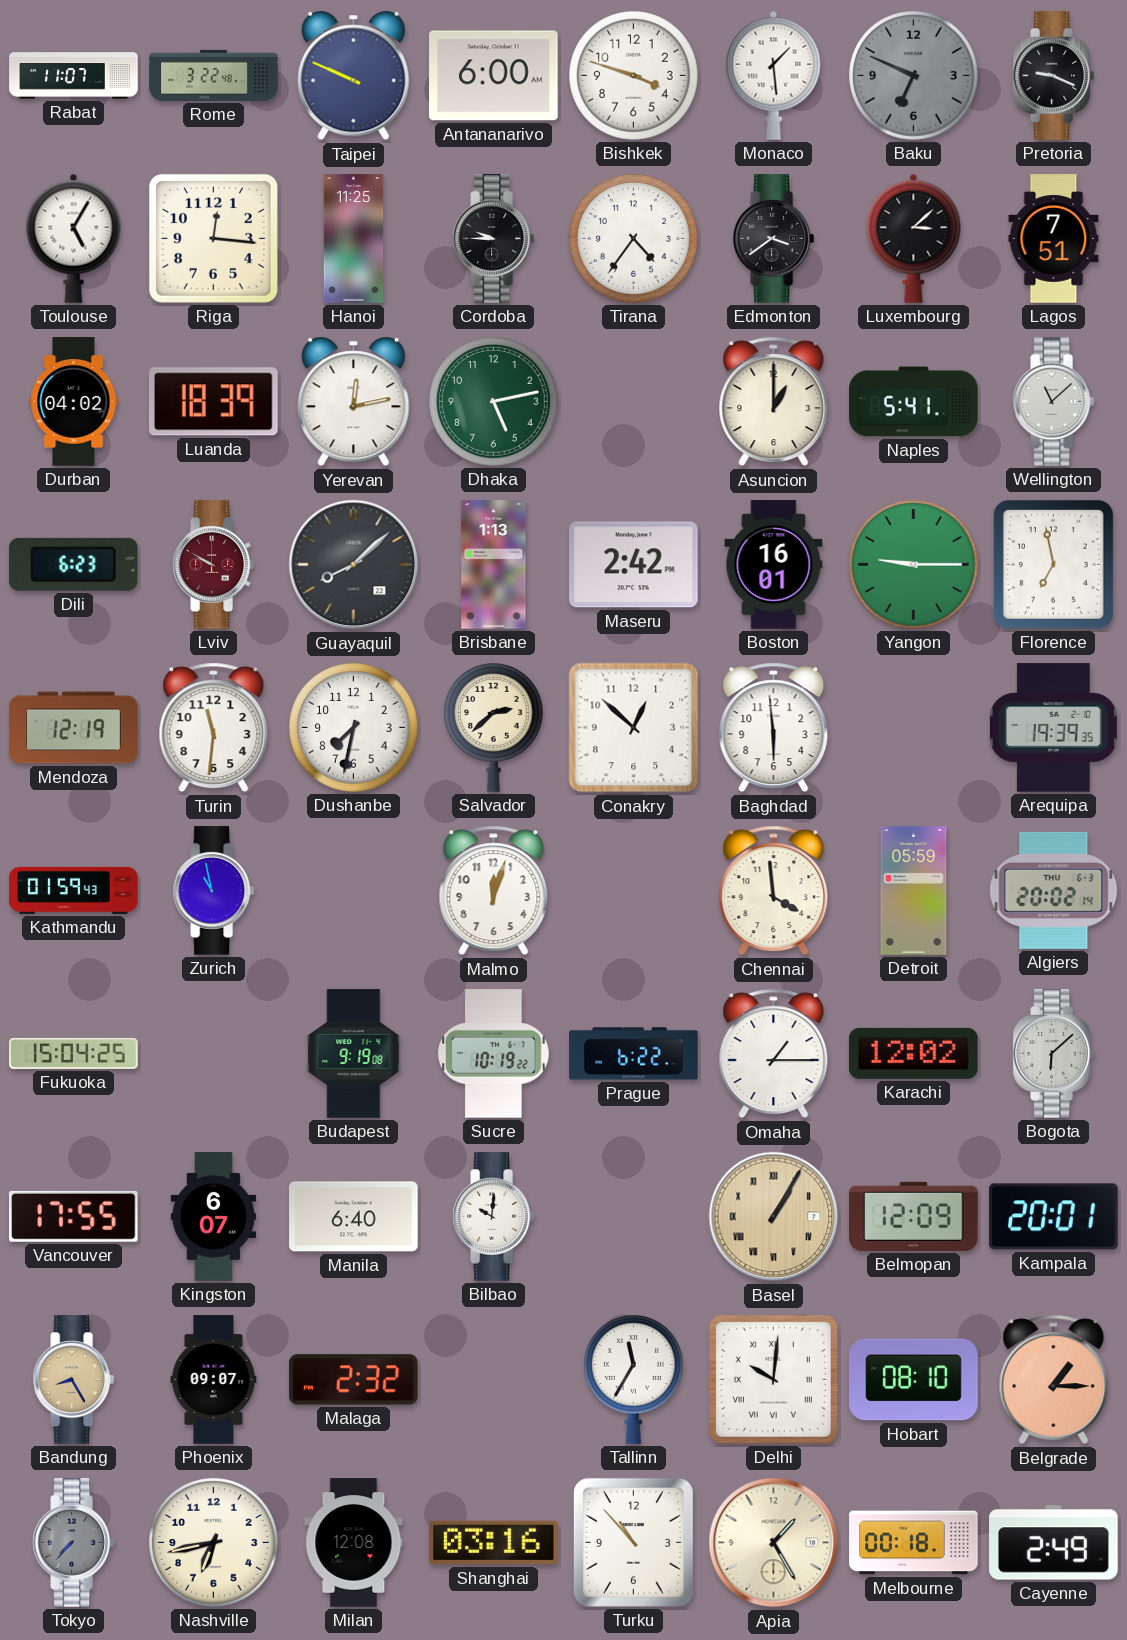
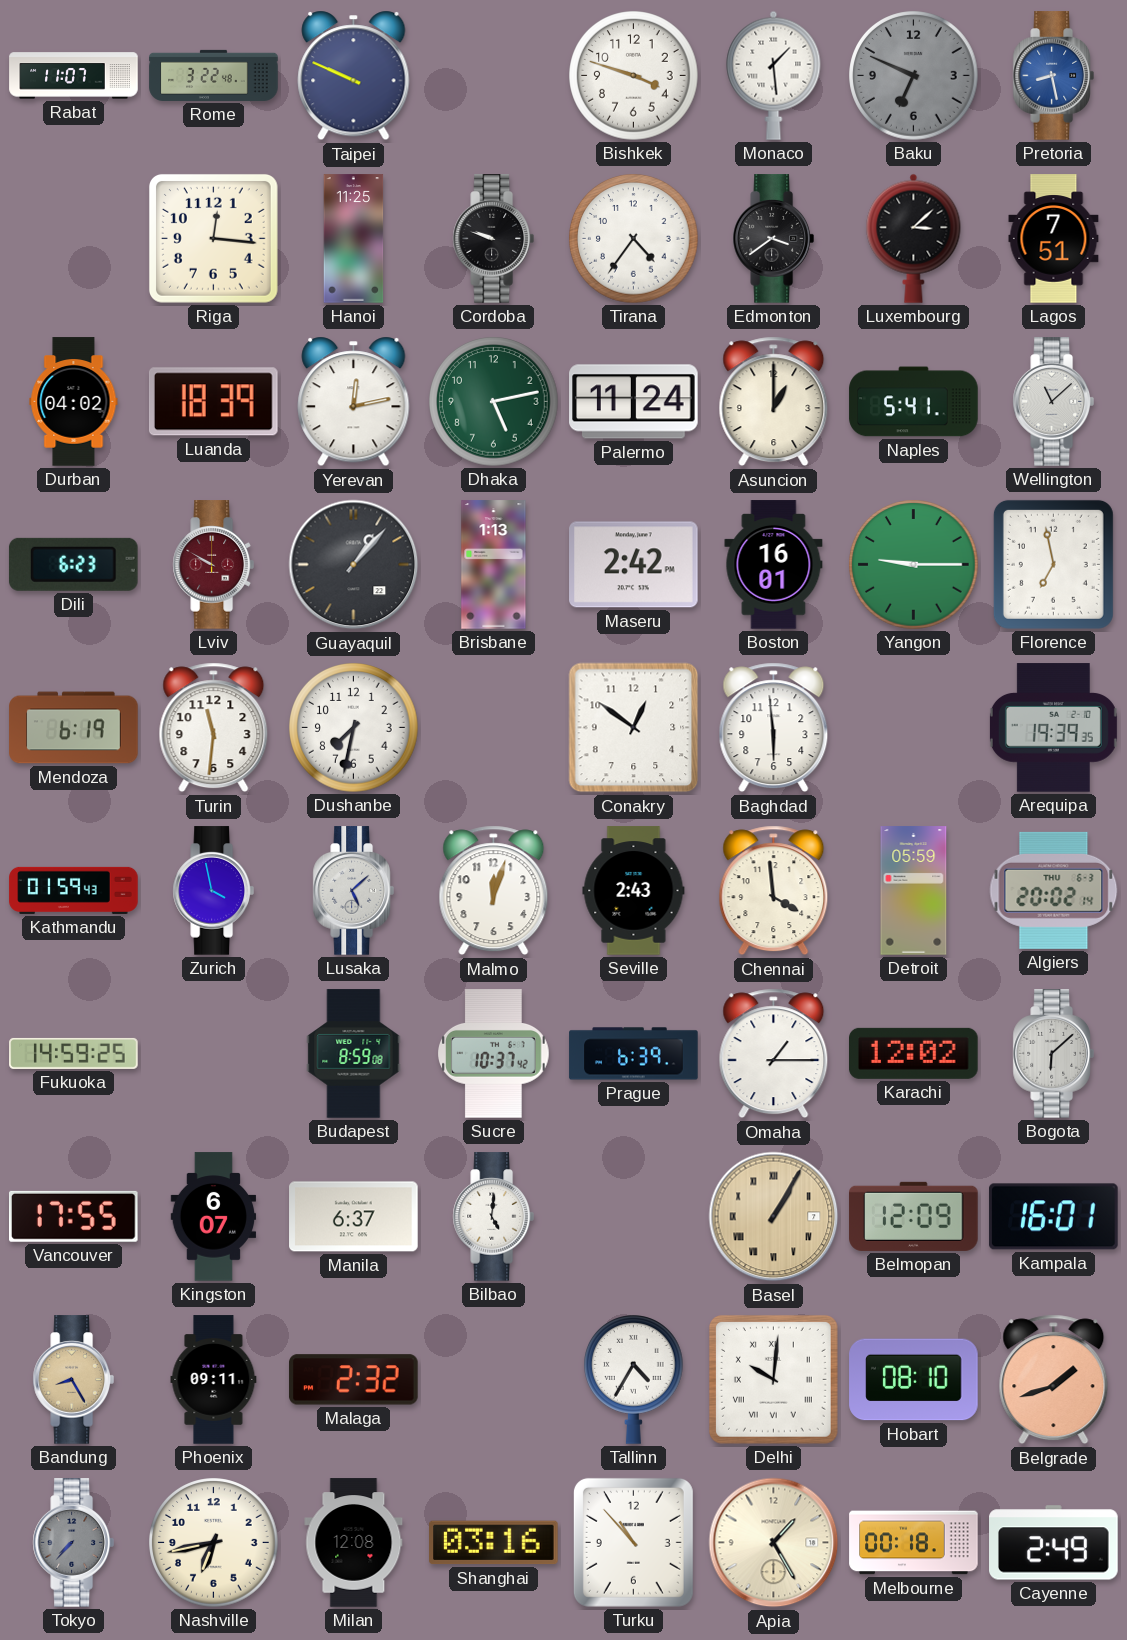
Antananarivo: 6:00 -> none (494, 76)
Pretoria: 9:19 -> 8:28 (1053, 76)
Pretoria dial: black -> blue (1053, 76)
Toulouse: 5:05 -> none (74, 238)
Cordoba: 9:45 -> 9:48 (493, 239)
Palermo: none -> 11:24 (634, 402)
Guayaquil: 8:08 -> 1:07 (354, 565)
Mendoza: 12:19 -> 6:19 (74, 728)
Salvador: 2:38 -> none (494, 728)
Conakry: 12:52 -> 12:51 (634, 728)
Zurich: 10:58 -> 3:58 (213, 891)
Lusaka: none -> 5:08 (353, 891)
Seville: none -> 2:43 (634, 891)
Fukuoka: 15:04 -> 14:59 (74, 1053)
Budapest: 9:19 -> 8:59 (354, 1054)
Sucre: 10:19 -> 10:37 (494, 1054)
Prague: 6:22 -> 6:39 (634, 1054)
Manila: 6:40 -> 6:37 (354, 1217)
Bilbao: 10:01 -> 5:01 (493, 1217)
Kampala: 20:01 -> 16:01 (1054, 1217)
Phoenix: 09:07 -> 09:11 (214, 1380)
Tallinn: 11:35 -> 4:35 (634, 1380)
Belgrade: 1:15 -> 1:42 (1054, 1380)
